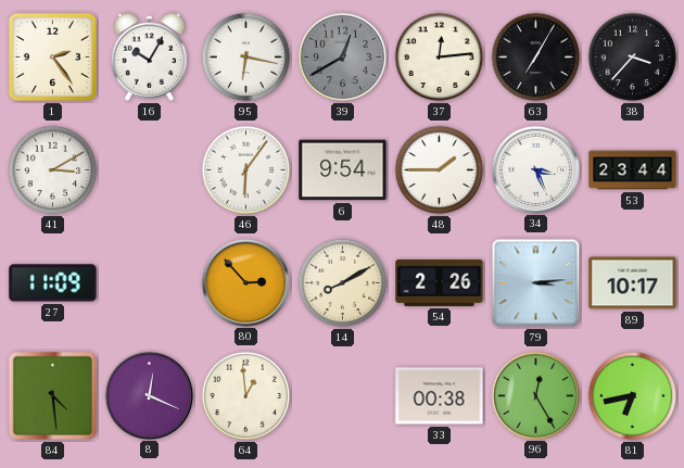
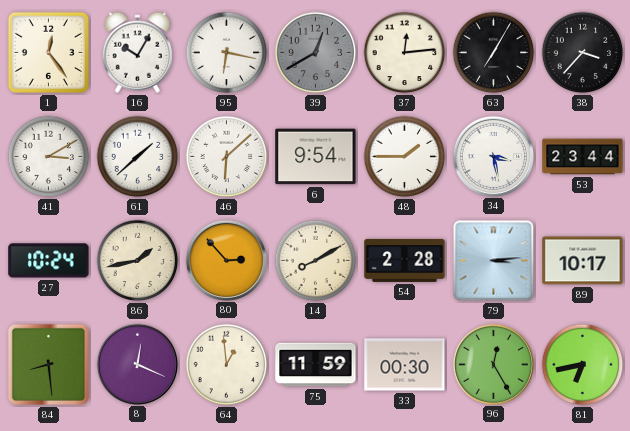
1: 2:24 -> 12:24 (48, 52)
61: none -> 1:38 (138, 157)
46: 6:06 -> 6:08 (227, 157)
34: 3:26 -> 3:28 (493, 156)
27: 11:09 -> 10:24 (49, 261)
86: none -> 1:43 (138, 261)
54: 2:26 -> 2:28 (405, 260)
84: 4:29 -> 8:29 (48, 364)
75: none -> 11:59 (316, 365)
33: 00:38 -> 00:30 (405, 365)
